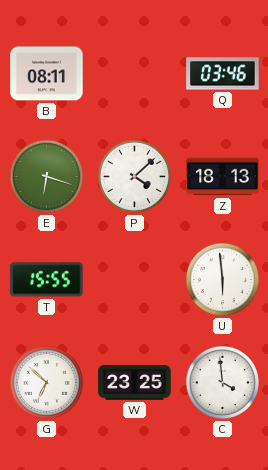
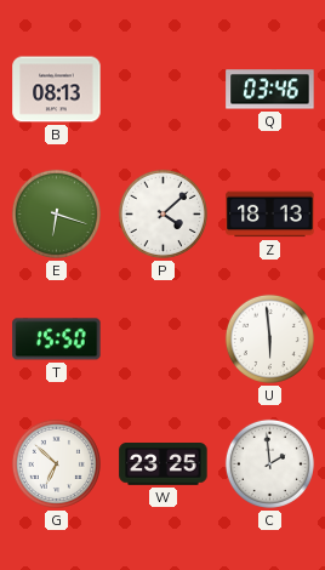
B: 08:11 -> 08:13 (57, 90)
T: 15:55 -> 15:50 (57, 340)
C: 3:59 -> 1:59 (269, 463)
